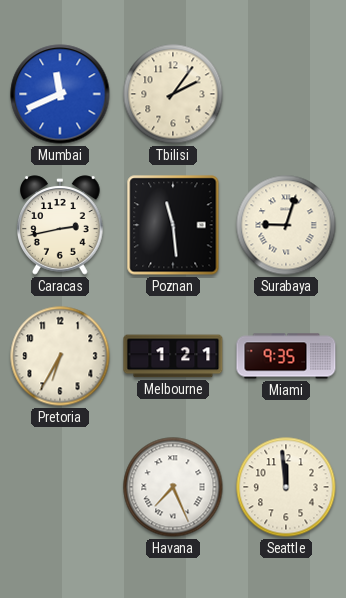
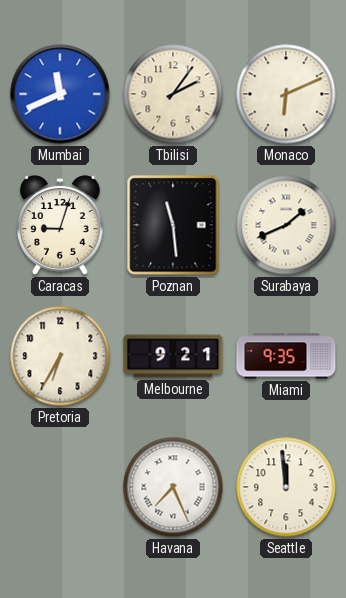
Monaco: none -> 6:11 (286, 94)
Caracas: 2:43 -> 9:03 (61, 225)
Surabaya: 9:03 -> 1:41 (286, 225)
Melbourne: 1:21 -> 9:21 (173, 356)
